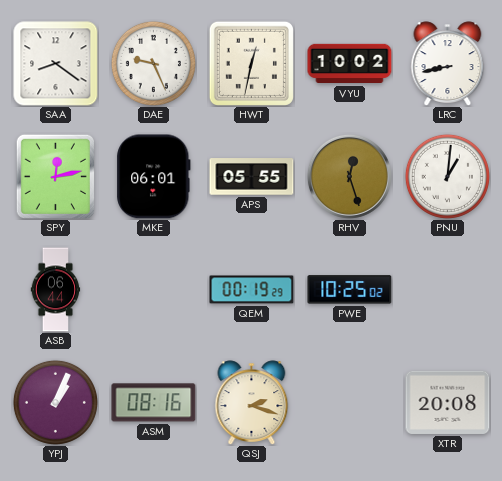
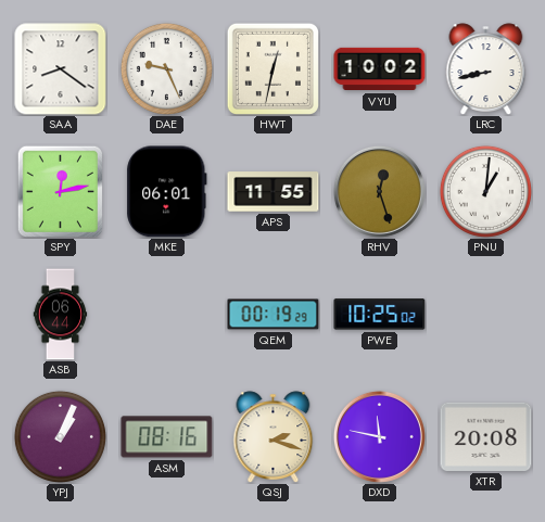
APS: 05:55 -> 11:55 (274, 192)
DXD: none -> 11:47 (379, 436)
